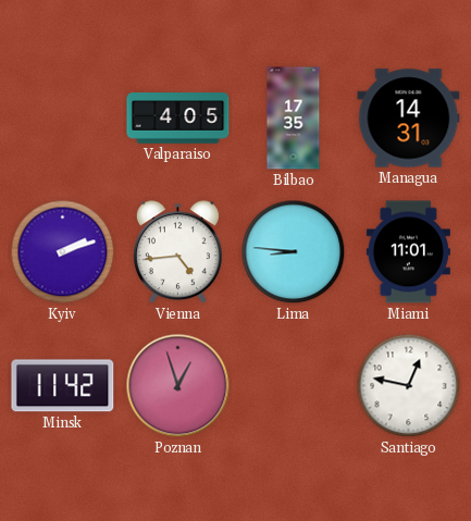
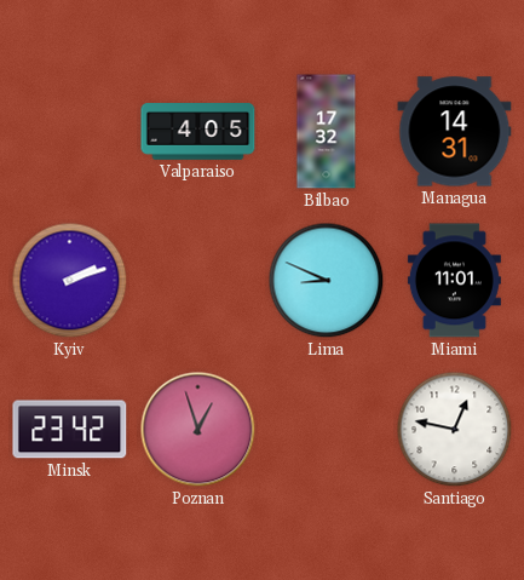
Bilbao: 17:35 -> 17:32 (327, 132)
Vienna: 4:44 -> none (177, 252)
Lima: 8:46 -> 8:49 (327, 281)
Minsk: 11:42 -> 23:42 (70, 430)
